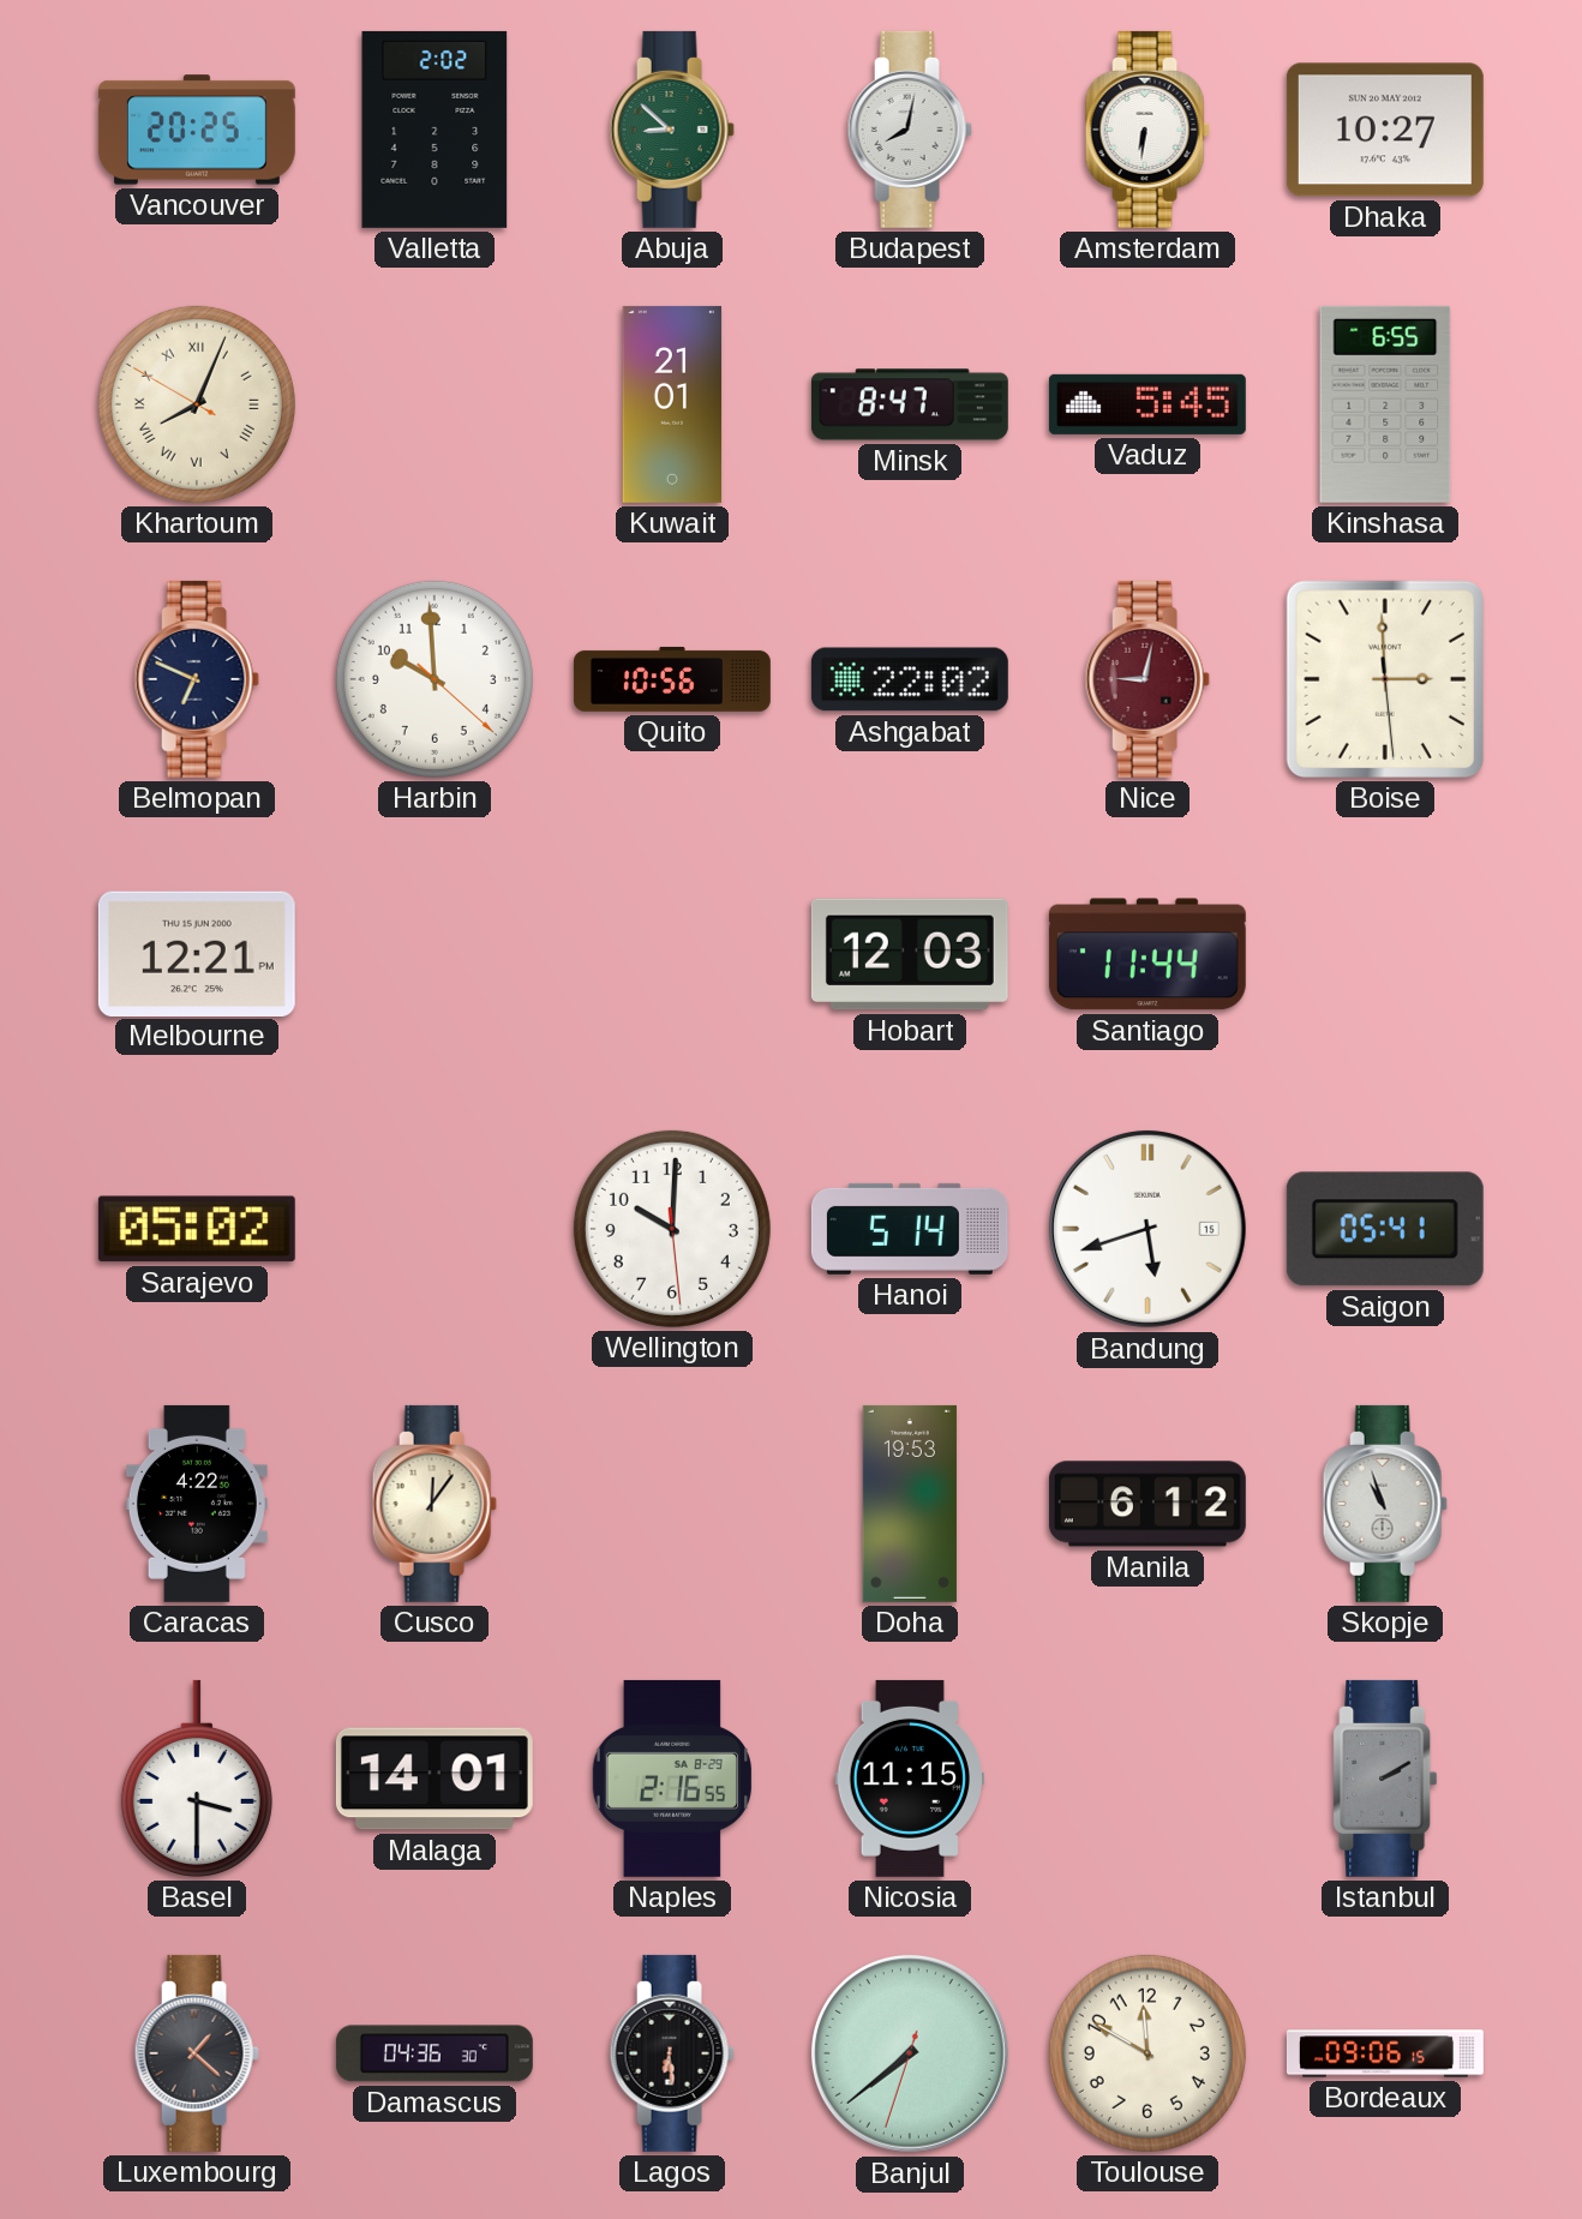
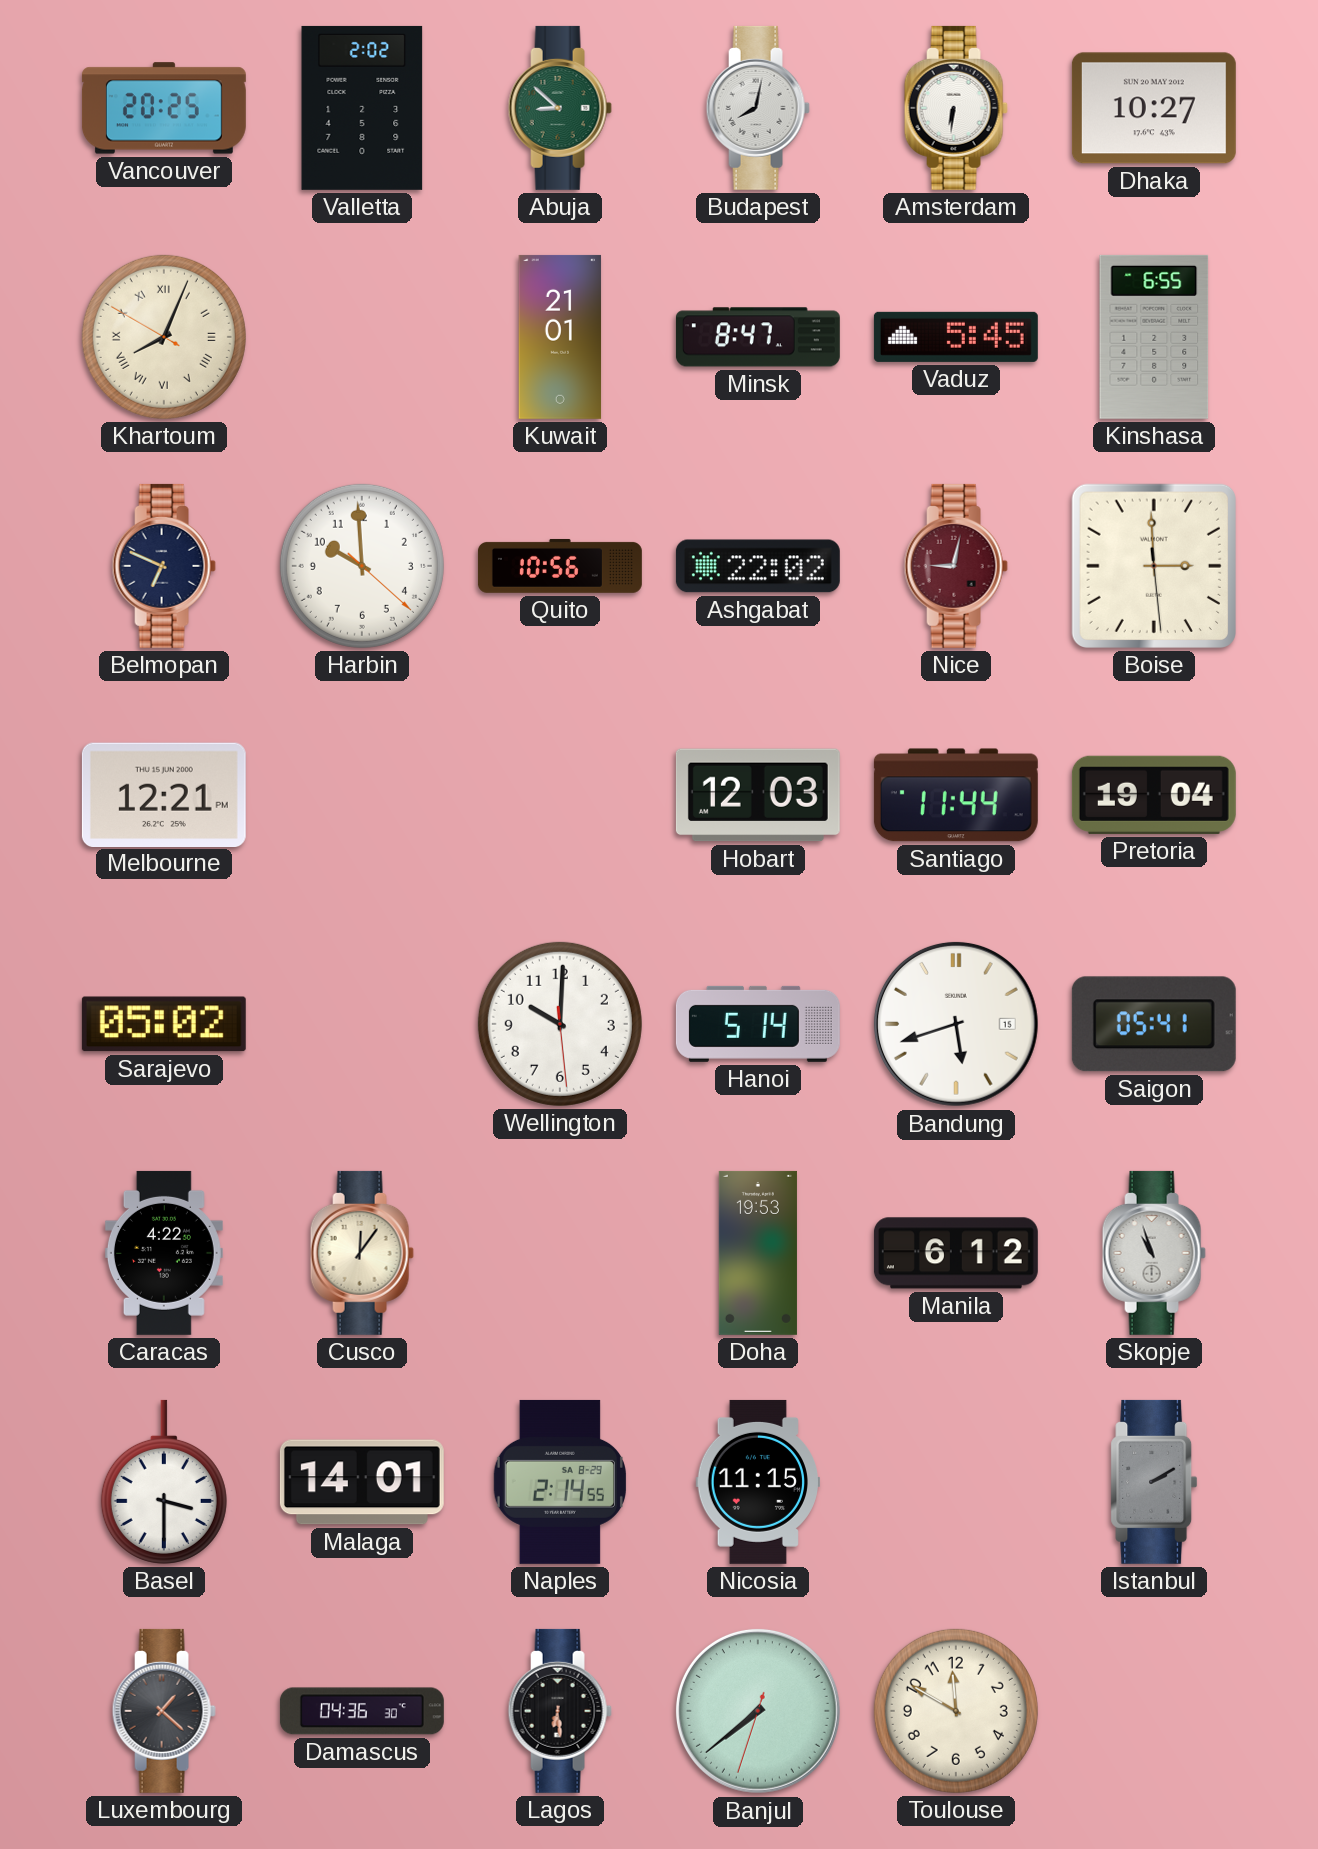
Pretoria: none -> 19:04 (1154, 795)
Naples: 2:16 -> 2:14 (559, 1482)
Bordeaux: 09:06 -> none (1385, 2053)
